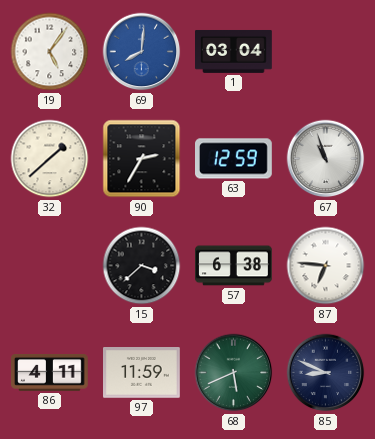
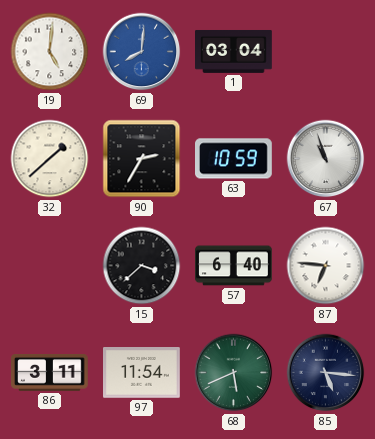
19: 5:06 -> 5:01 (50, 52)
63: 12:59 -> 10:59 (234, 159)
57: 6:38 -> 6:40 (234, 266)
86: 4:11 -> 3:11 (50, 373)
97: 11:59 -> 11:54 (142, 373)
85: 8:49 -> 5:16 (326, 373)
